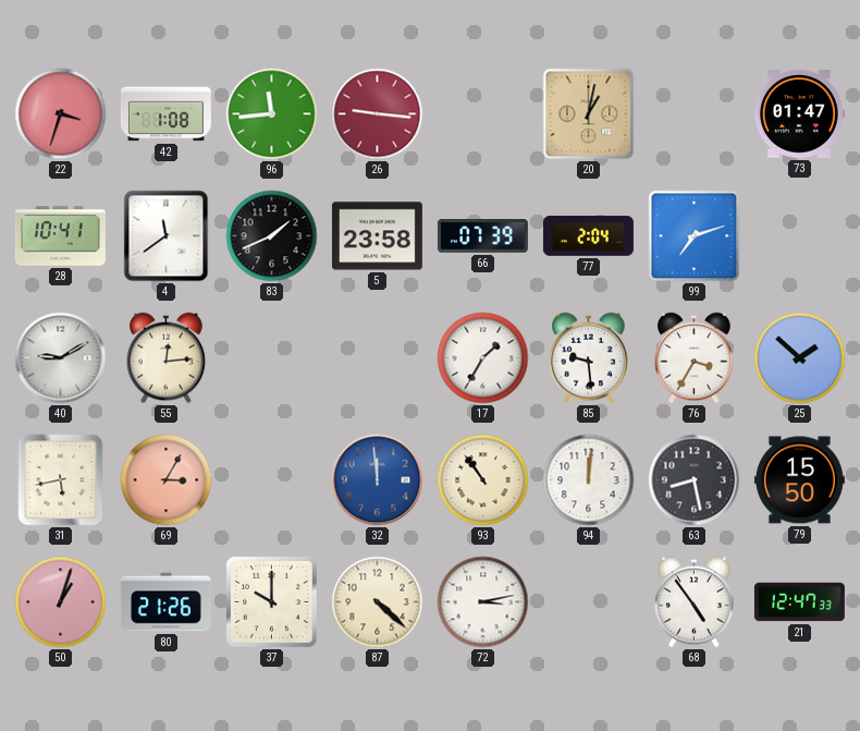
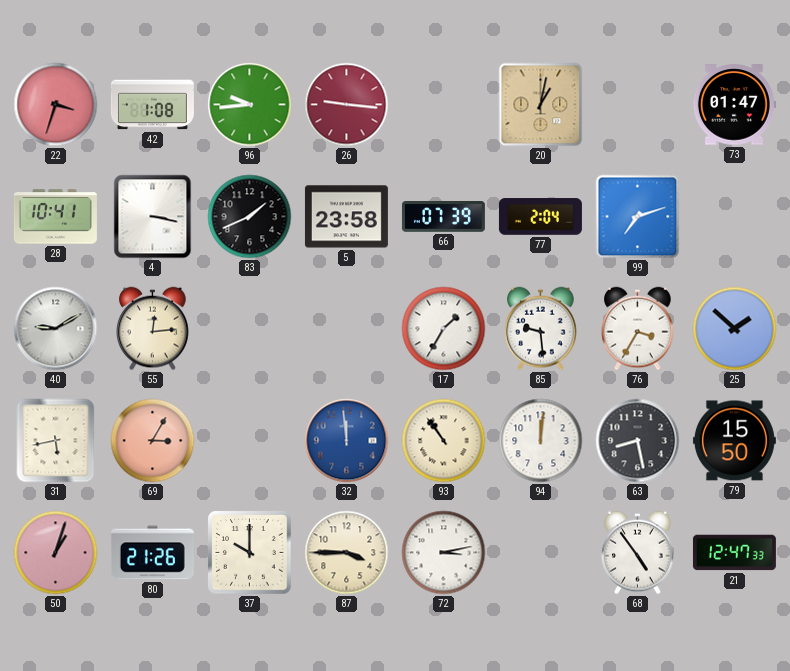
96: 11:44 -> 9:44 (250, 105)
4: 11:39 -> 3:17 (153, 217)
87: 4:22 -> 3:45 (347, 553)
